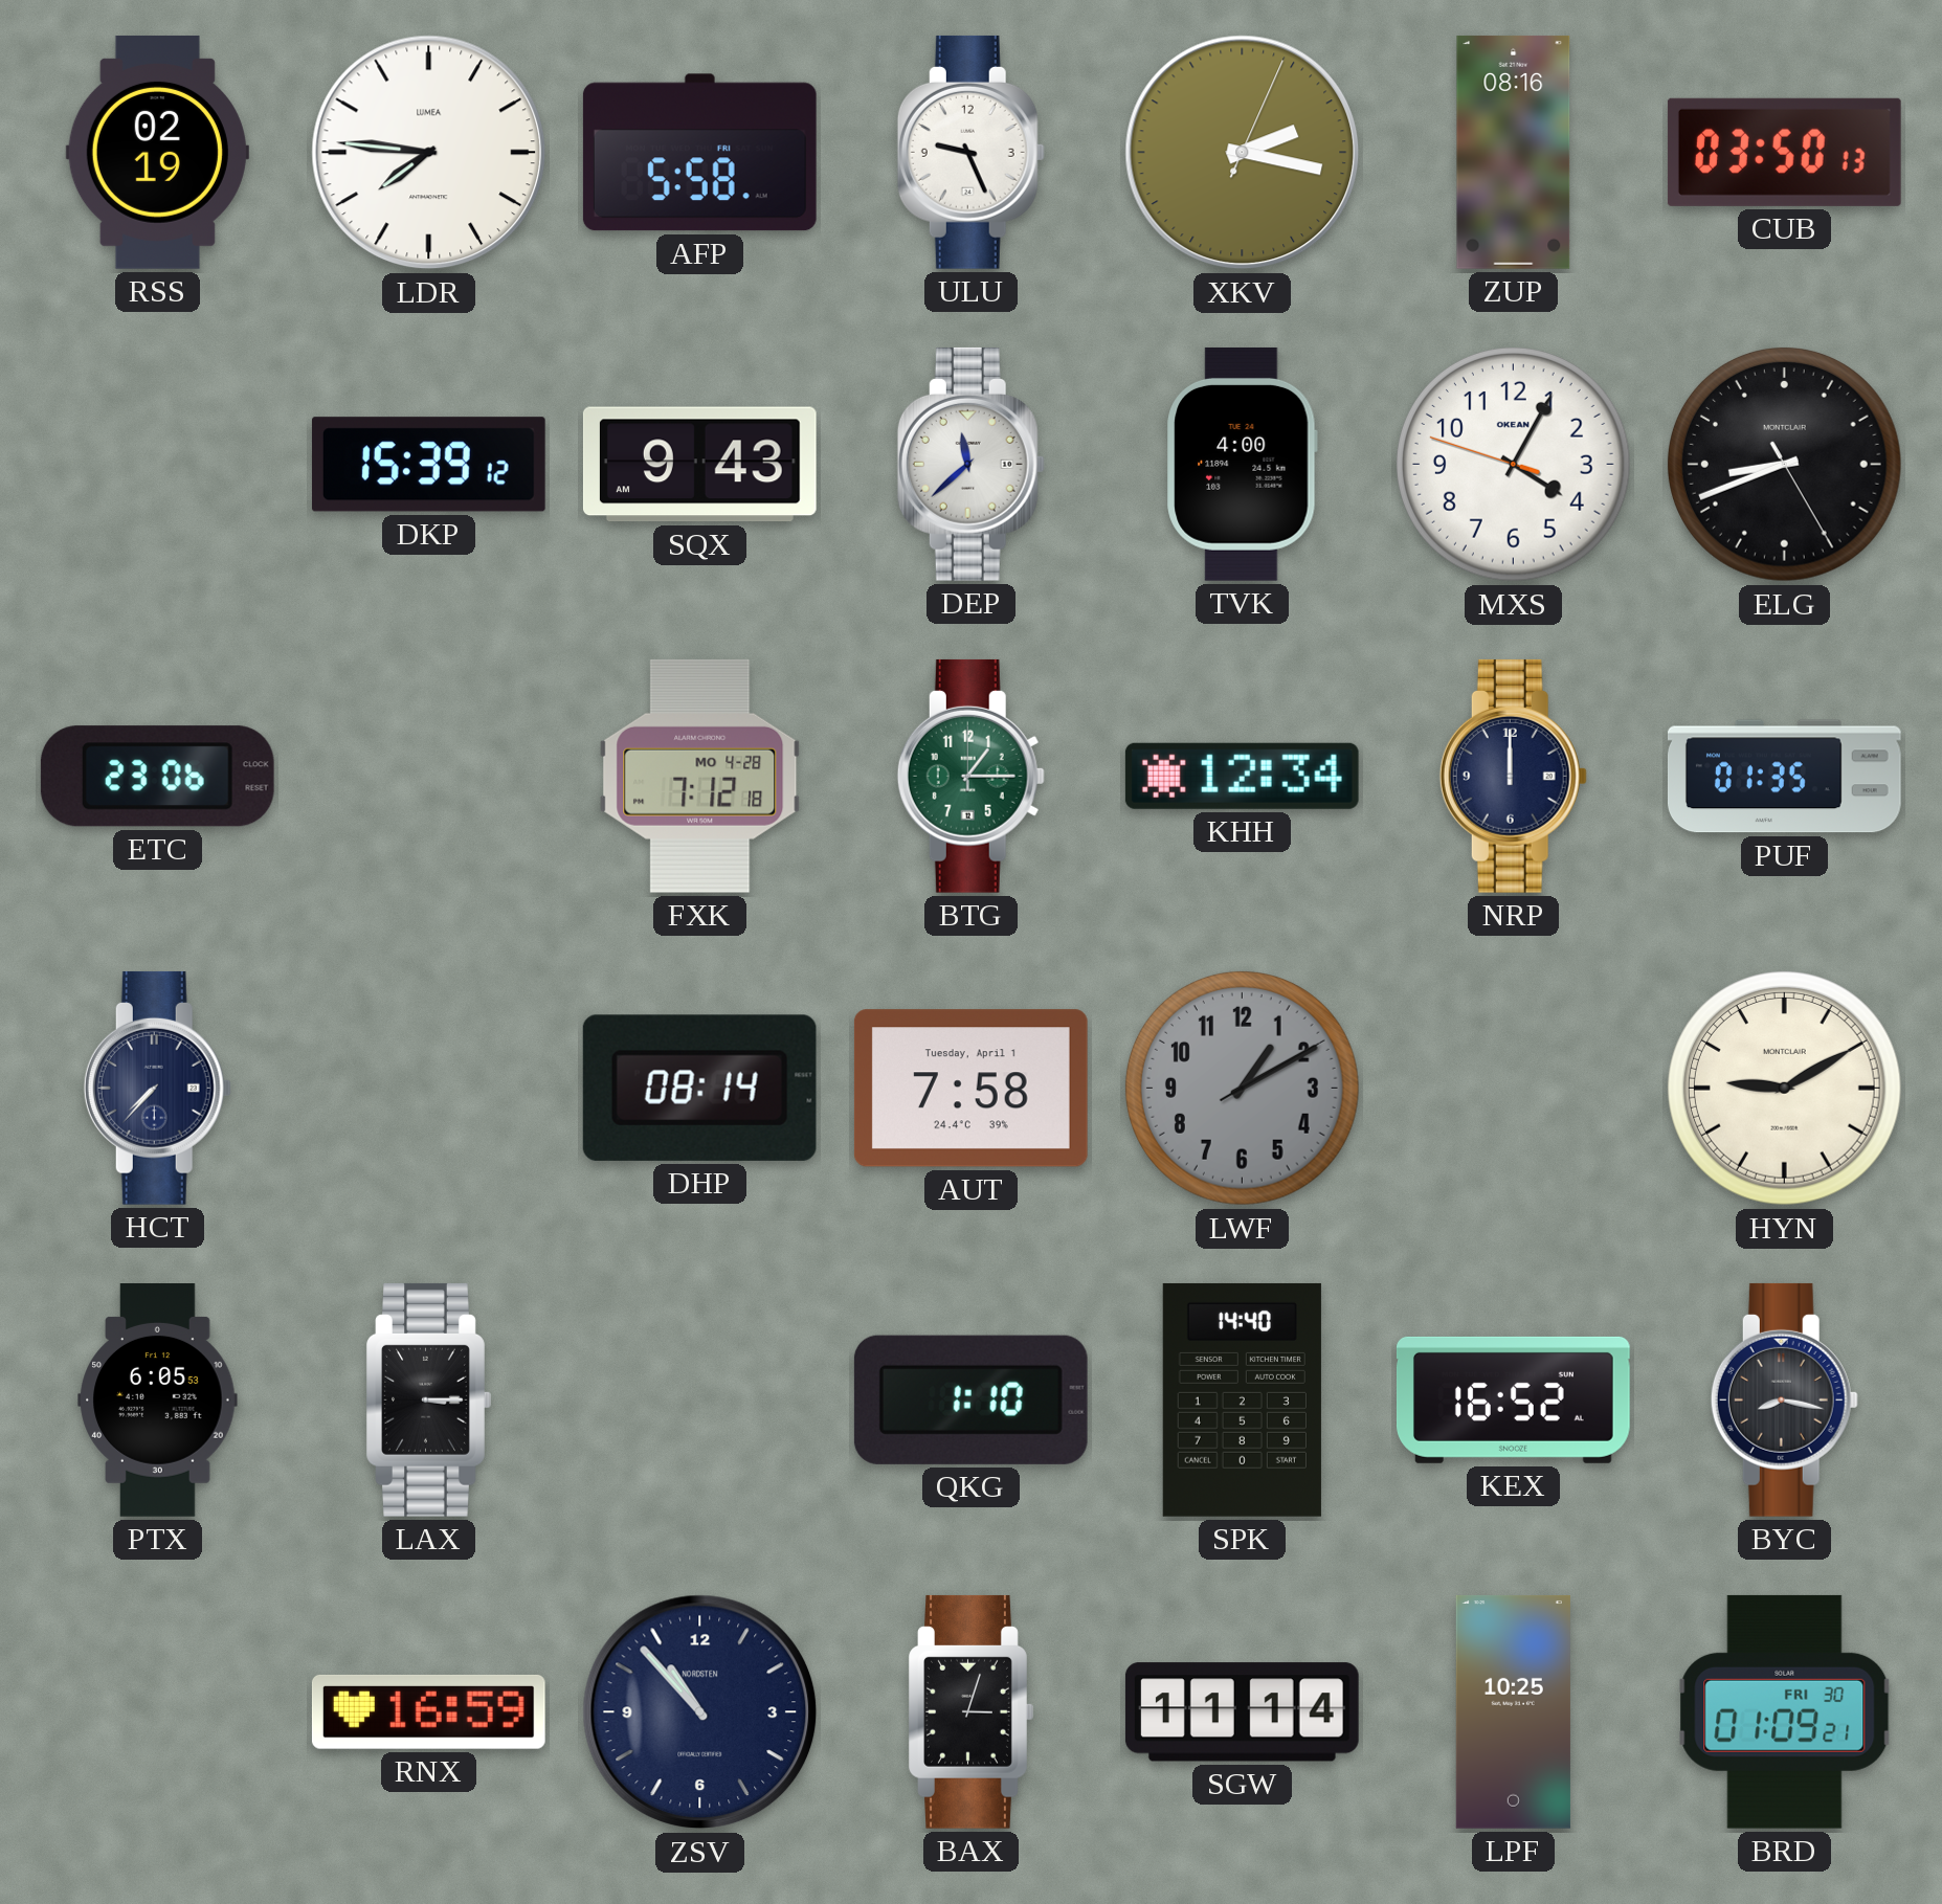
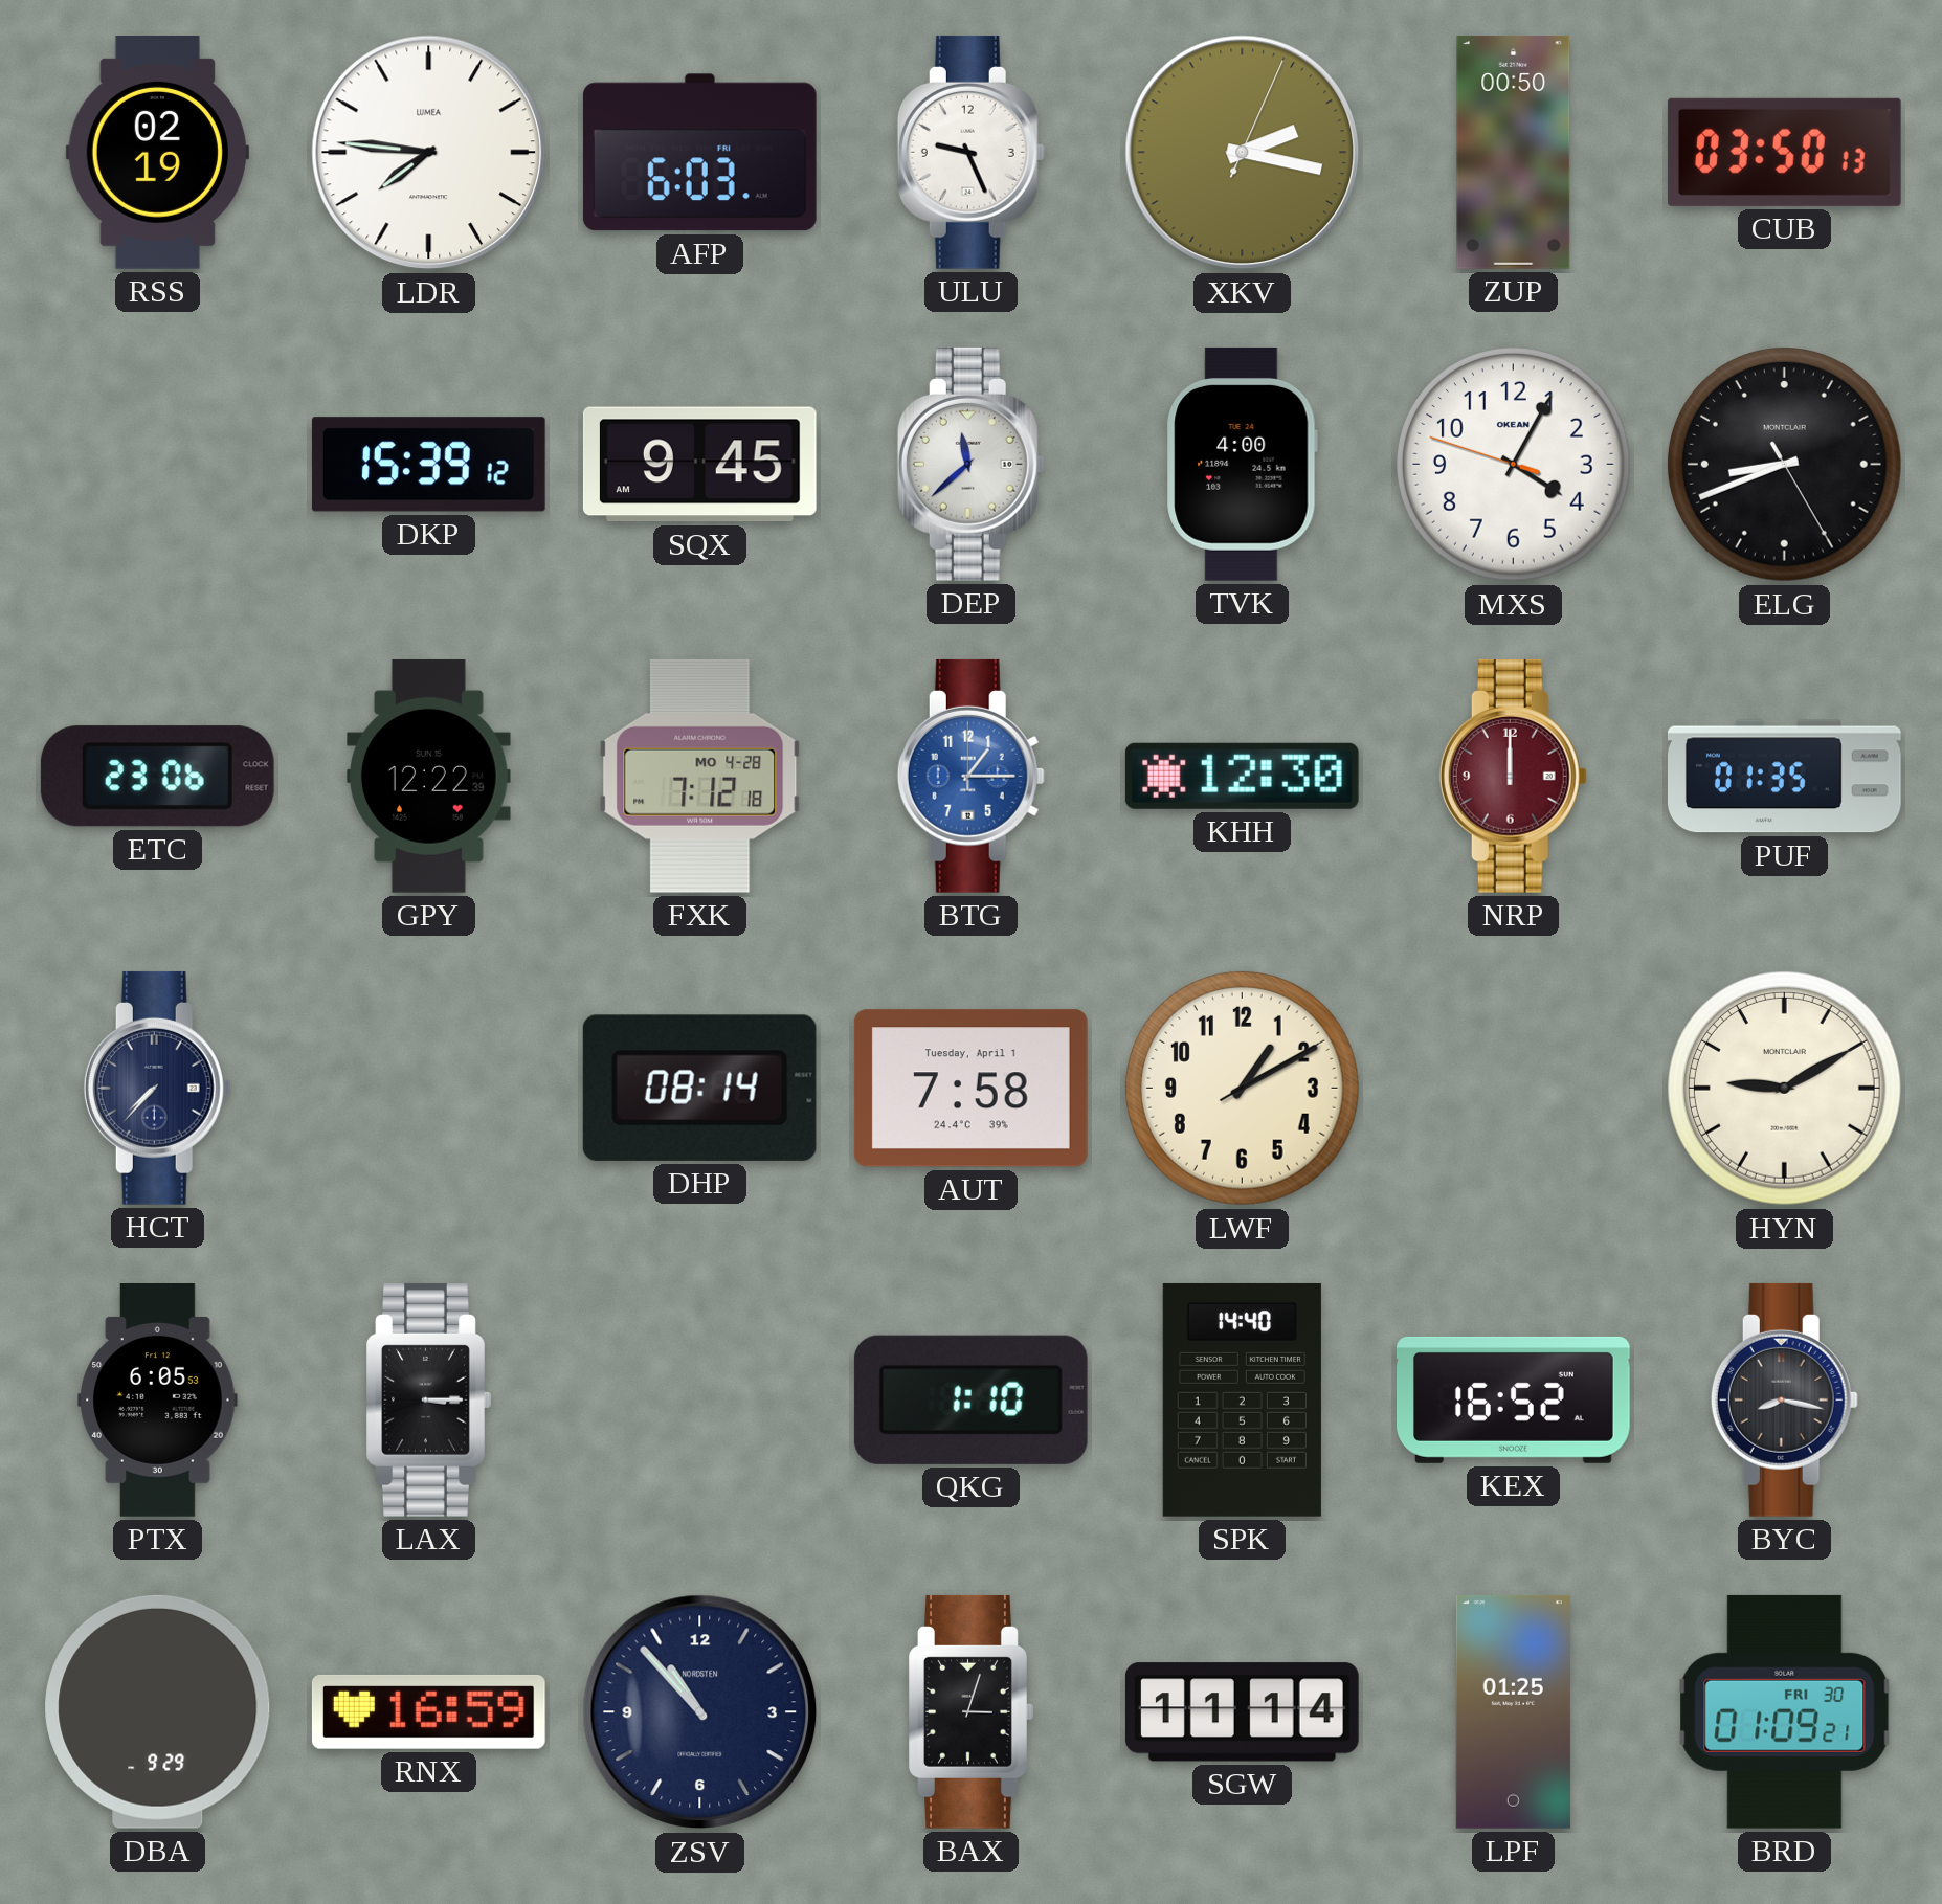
AFP: 5:58 -> 6:03 (699, 153)
ZUP: 08:16 -> 00:50 (1514, 152)
SQX: 9:43 -> 9:45 (699, 465)
GPY: none -> 12:22 (428, 776)
BTG dial: green -> blue (970, 776)
KHH: 12:34 -> 12:30 (1242, 776)
NRP dial: navy -> burgundy (1513, 776)
LWF dial: grey -> cream (1243, 1089)
DBA: none -> 9:29 (158, 1711)
LPF: 10:25 -> 01:25 (1513, 1711)
